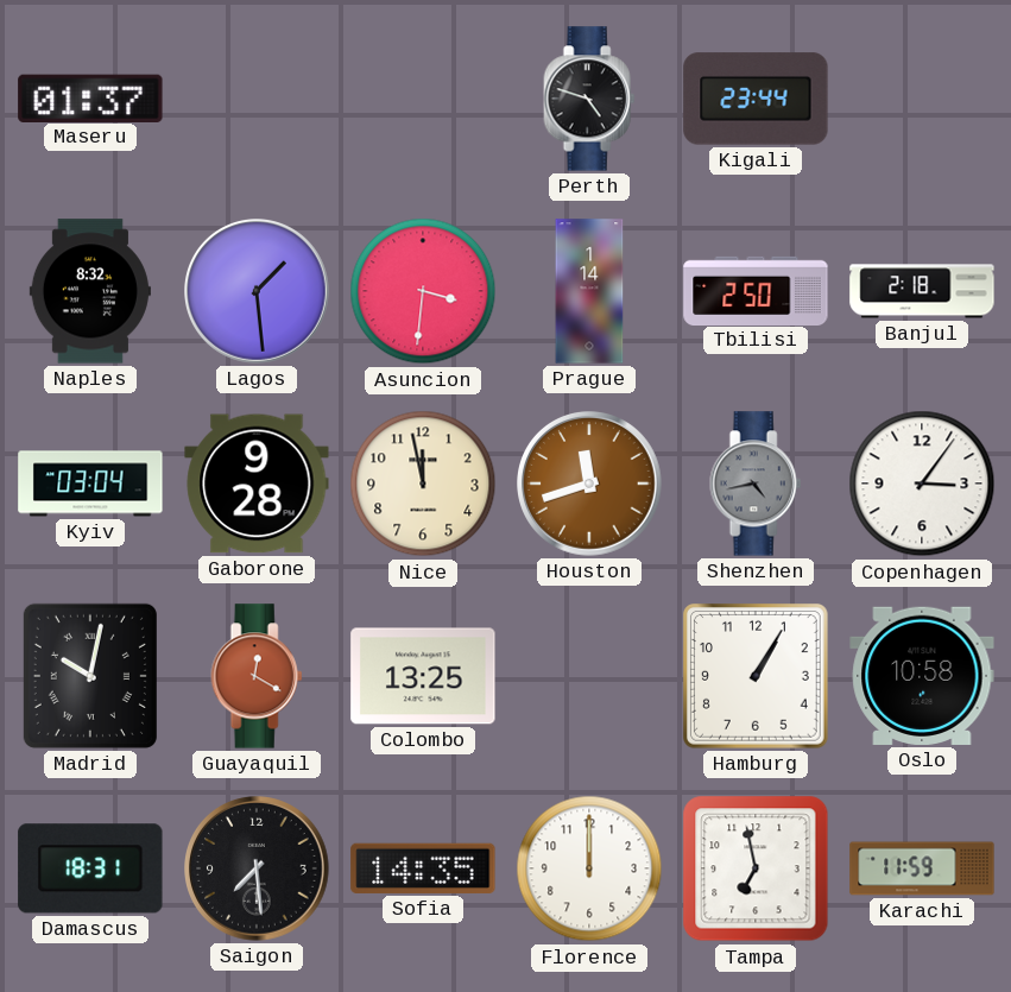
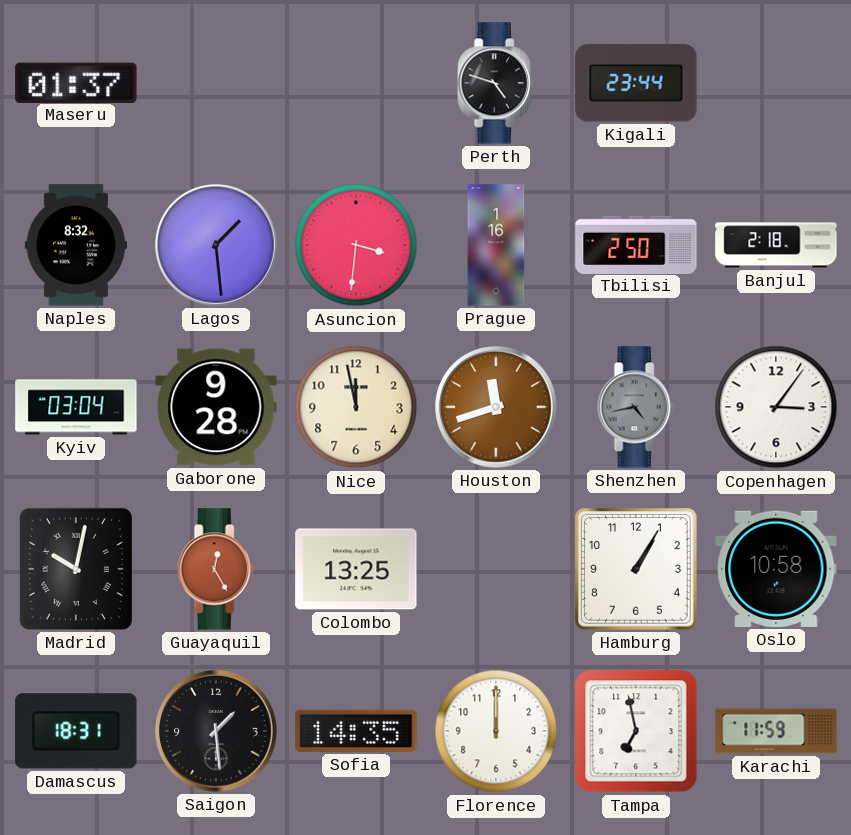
Prague: 1:14 -> 1:16 (496, 245)
Guayaquil: 12:20 -> 12:25 (216, 569)
Saigon: 7:29 -> 1:29 (217, 732)
